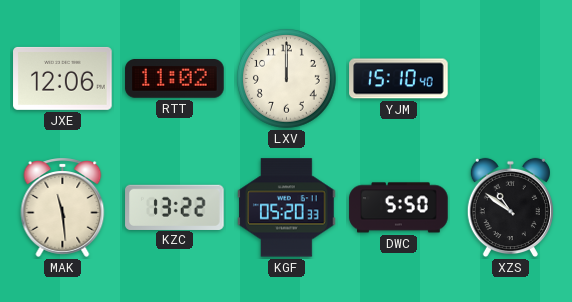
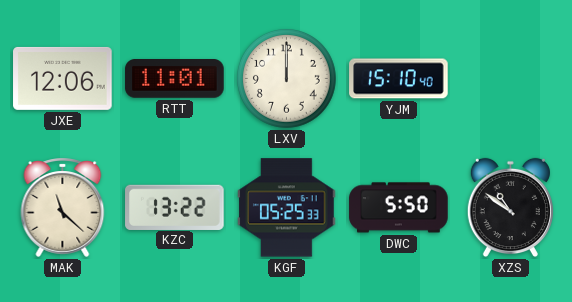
RTT: 11:02 -> 11:01 (175, 79)
MAK: 11:29 -> 11:22 (63, 207)
KGF: 05:20 -> 05:25 (287, 208)
